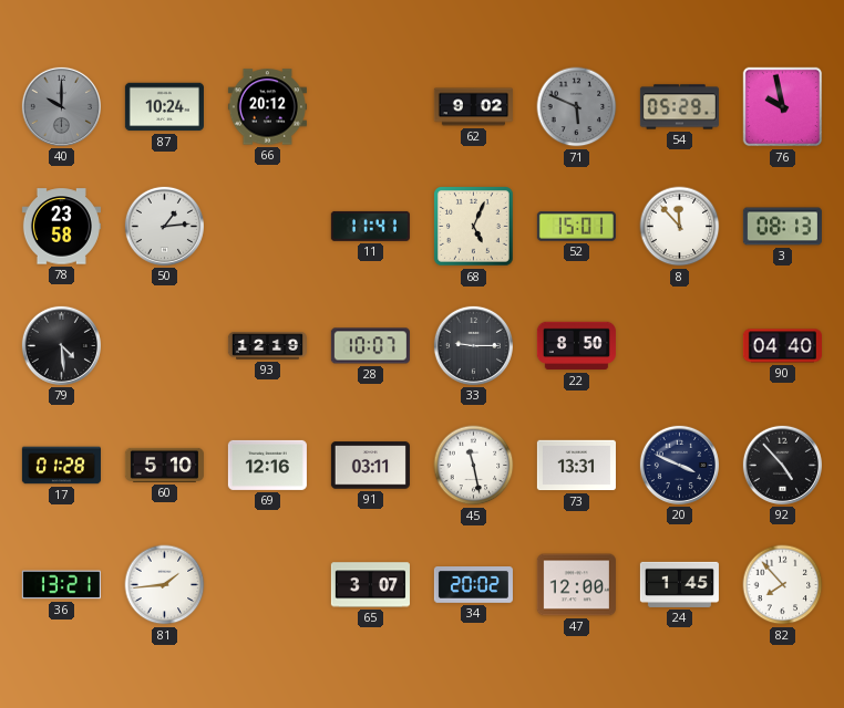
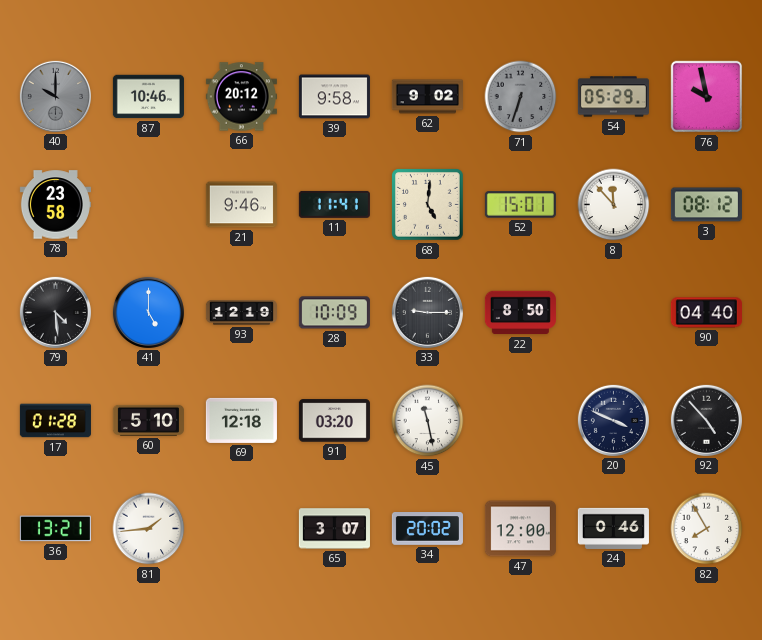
87: 10:24 -> 10:46 (148, 97)
39: none -> 9:58 (334, 97)
71: 5:49 -> 6:33 (521, 97)
50: 1:14 -> none (164, 226)
21: none -> 9:46 (241, 205)
68: 5:04 -> 5:01 (428, 205)
3: 08:13 -> 08:12 (706, 205)
41: none -> 5:00 (148, 312)
28: 10:07 -> 10:09 (334, 313)
69: 12:16 -> 12:18 (241, 420)
91: 03:11 -> 03:20 (334, 421)
73: 13:31 -> none (576, 466)
24: 1:45 -> 0:46 (613, 528)
82: 7:53 -> 7:55 (707, 529)
